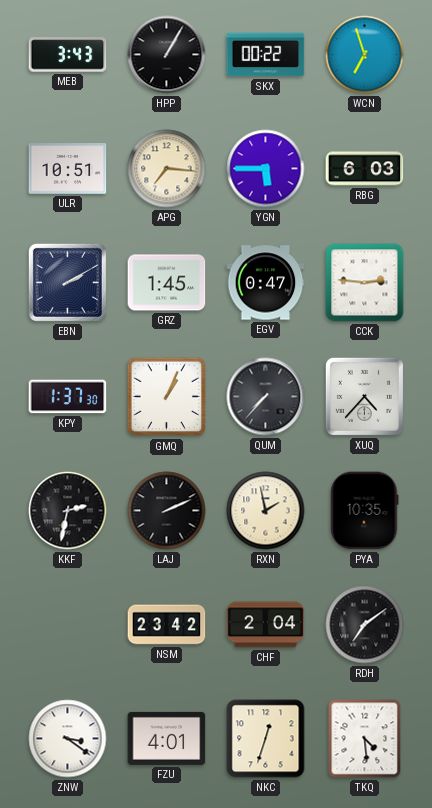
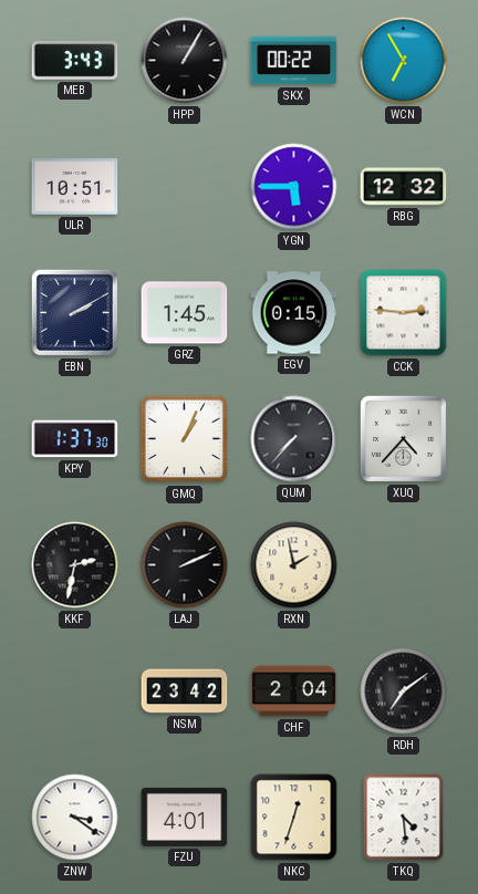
WCN: 6:57 -> 6:55 (404, 61)
APG: 7:16 -> none (167, 169)
RBG: 6:03 -> 12:32 (404, 187)
EGV: 0:47 -> 0:15 (294, 313)
PYA: 10:35 -> none (365, 511)
